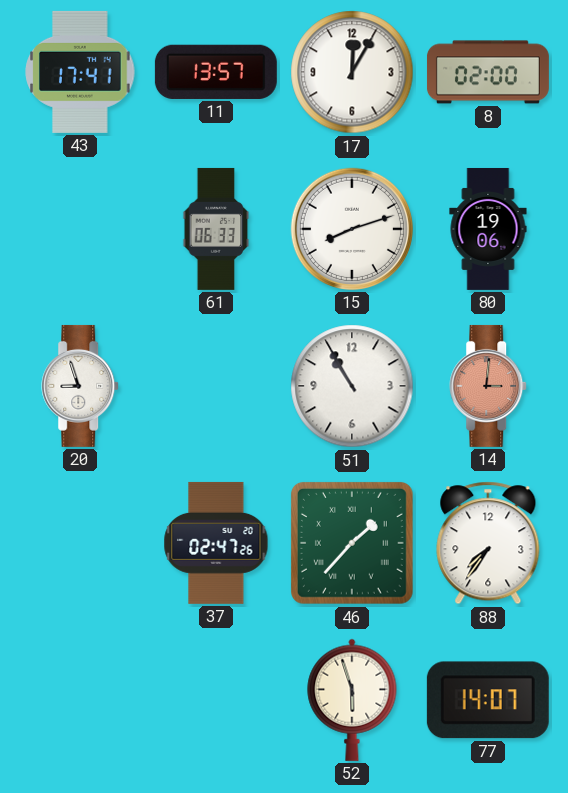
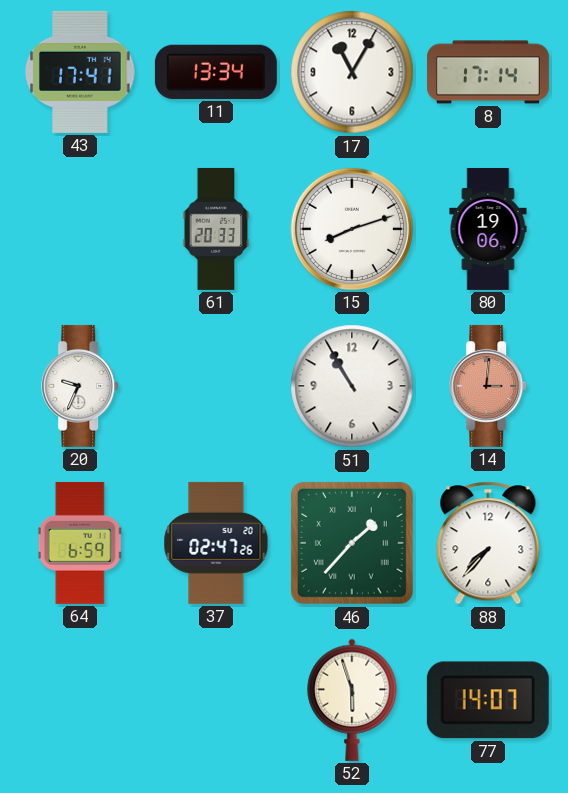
11: 13:57 -> 13:34 (216, 72)
17: 12:05 -> 11:05 (352, 72)
8: 02:00 -> 17:14 (488, 72)
61: 06:33 -> 20:33 (216, 229)
20: 8:57 -> 9:34 (81, 386)
64: none -> 6:59 (80, 543)
88: 7:36 -> 7:37 (488, 543)
